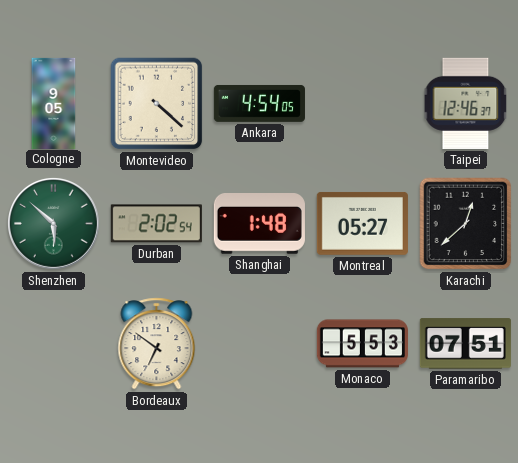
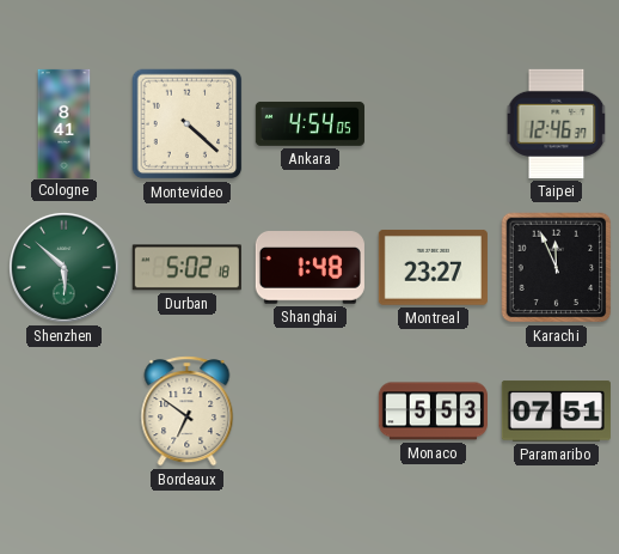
Cologne: 9:05 -> 8:41 (65, 123)
Durban: 2:02 -> 5:02 (186, 268)
Montreal: 05:27 -> 23:27 (433, 267)
Karachi: 12:38 -> 11:56 (557, 268)
